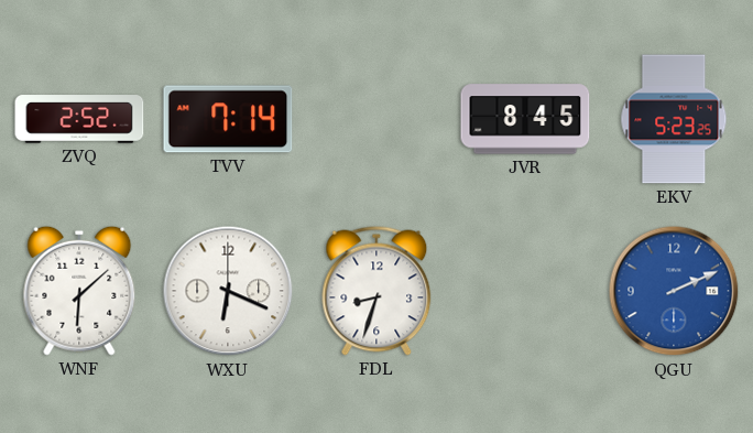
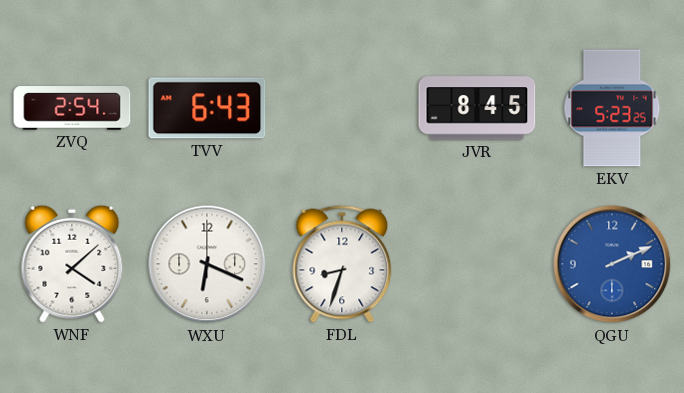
ZVQ: 2:52 -> 2:54 (72, 108)
TVV: 7:14 -> 6:43 (207, 108)
WNF: 6:08 -> 4:08 (72, 264)
